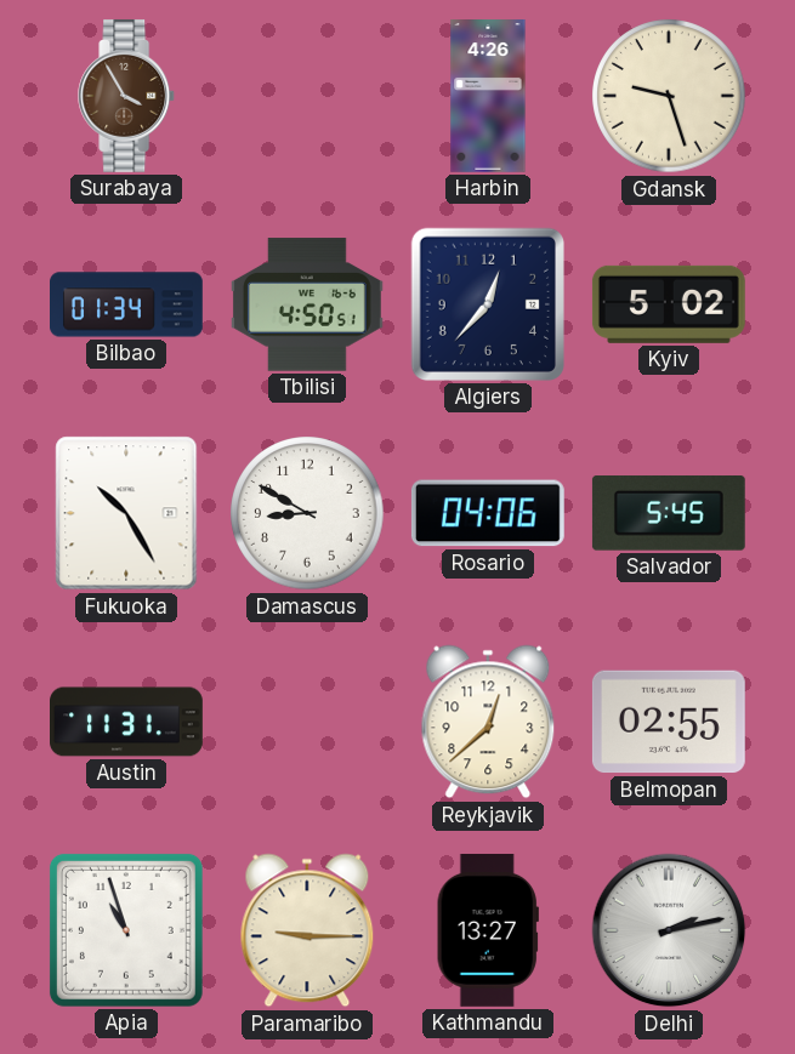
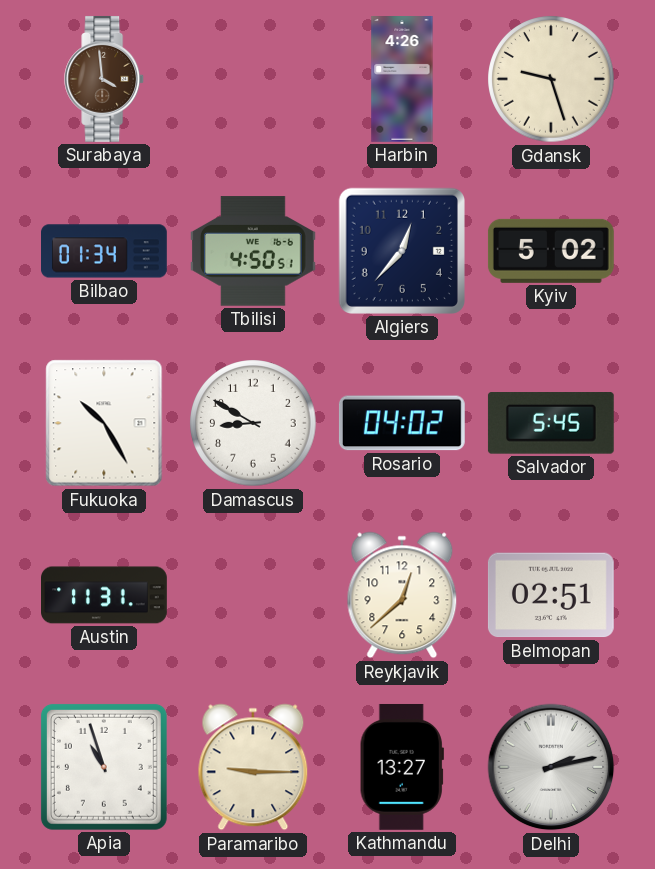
Surabaya: 3:55 -> 3:59 (105, 79)
Rosario: 04:06 -> 04:02 (402, 423)
Belmopan: 02:55 -> 02:51 (551, 595)
